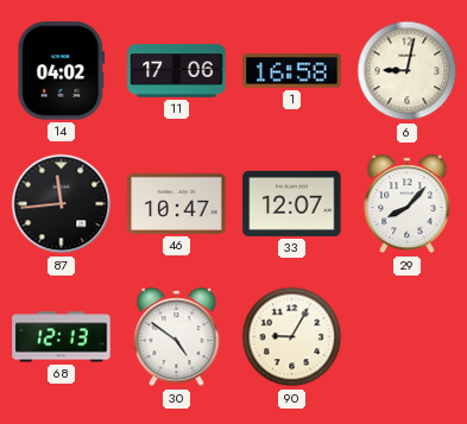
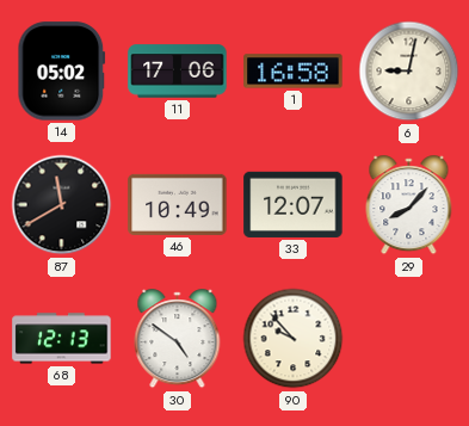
14: 04:02 -> 05:02 (62, 72)
87: 11:44 -> 11:40 (62, 205)
46: 10:47 -> 10:49 (178, 204)
90: 9:05 -> 9:53 (294, 339)
